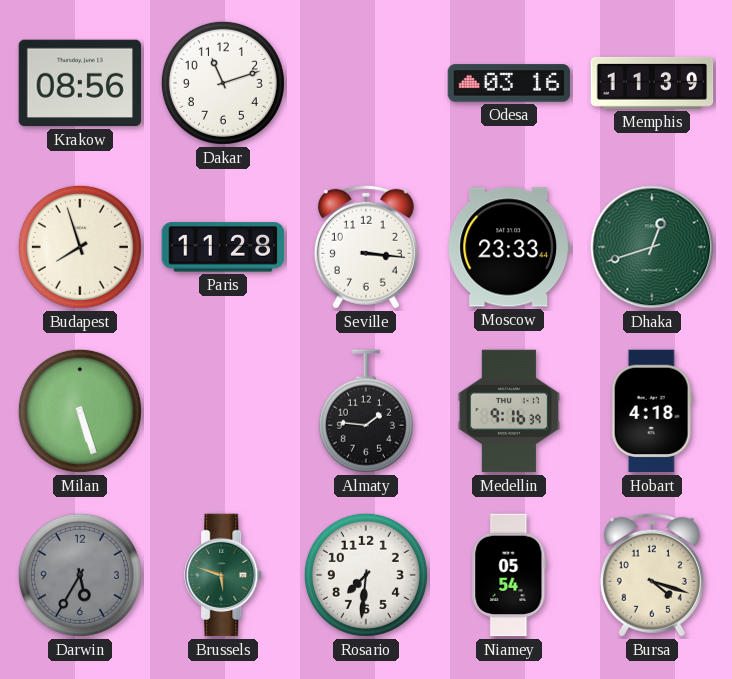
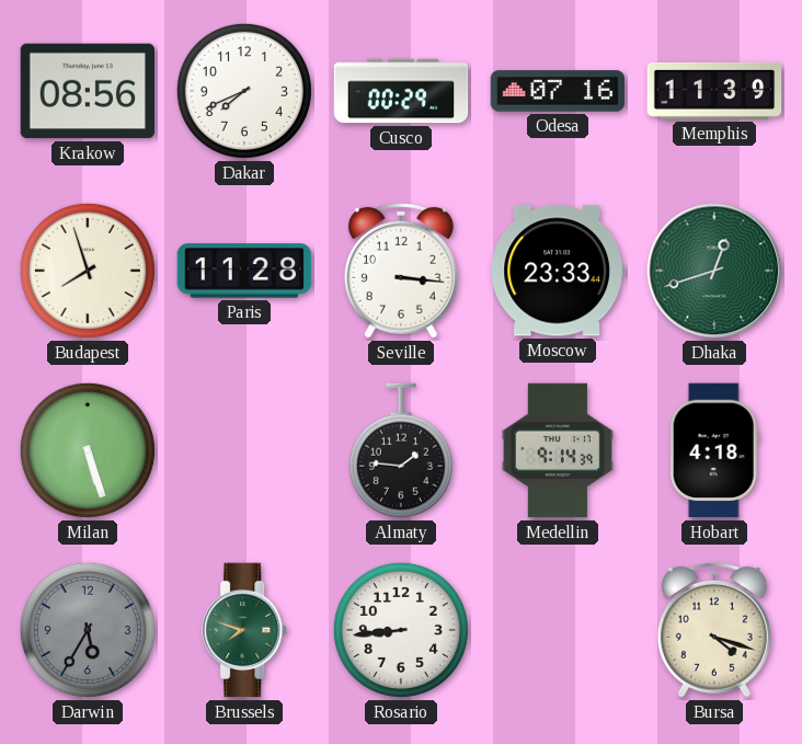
Dakar: 11:12 -> 7:41 (244, 91)
Cusco: none -> 00:29 (401, 91)
Odesa: 03:16 -> 07:16 (558, 91)
Medellin: 9:16 -> 9:14 (558, 450)
Brussels: 5:48 -> 7:48 (245, 630)
Rosario: 7:31 -> 8:44 (401, 630)
Niamey: 05:54 -> none (509, 575)
